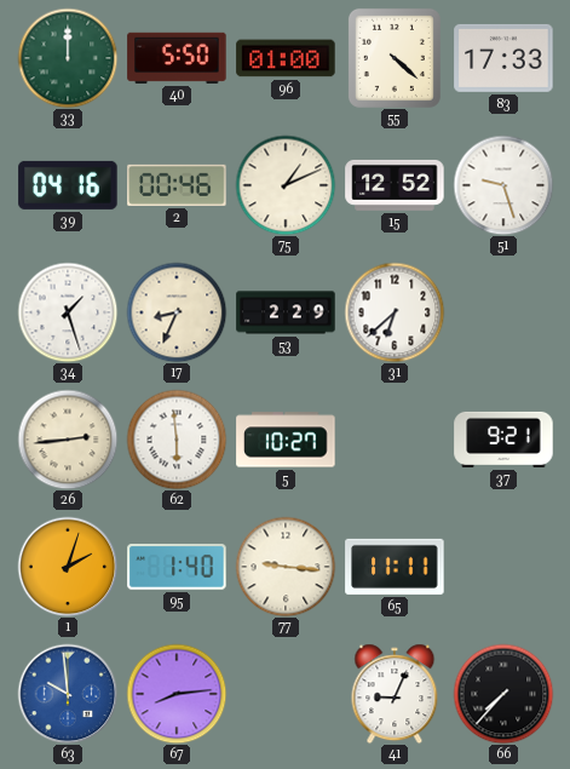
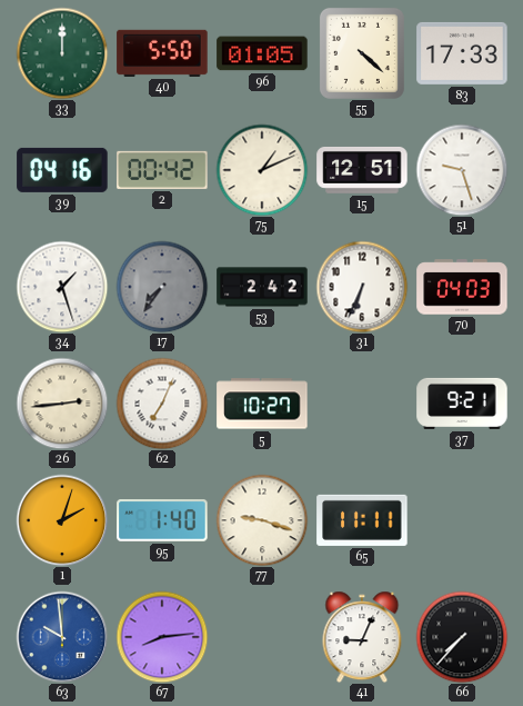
96: 01:00 -> 01:05 (262, 53)
2: 00:46 -> 00:42 (162, 170)
15: 12:52 -> 12:51 (362, 170)
17: 8:34 -> 7:36 (162, 287)
17 dial: cream -> grey (162, 287)
53: 2:29 -> 2:42 (262, 287)
31: 6:38 -> 6:34 (362, 287)
70: none -> 04:03 (462, 287)
62: 5:59 -> 7:04 (162, 404)
77: 9:16 -> 9:18 (262, 520)
